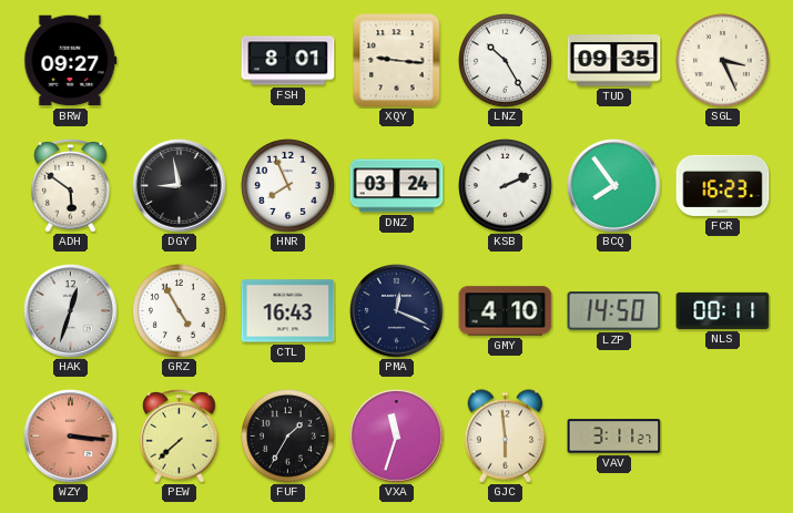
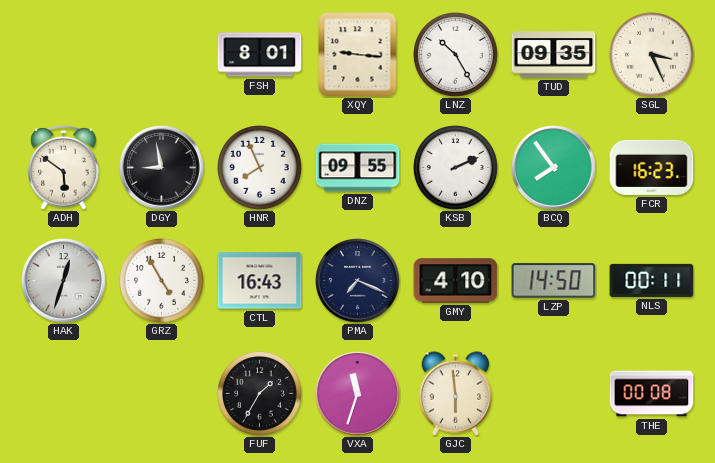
BRW: 09:27 -> none (71, 61)
DNZ: 03:24 -> 09:55 (358, 168)
PMA: 12:19 -> 7:19 (358, 281)
WZY: 3:16 -> none (71, 437)
PEW: 7:38 -> none (180, 437)
VAV: 3:11 -> none (614, 437)
THE: none -> 00:08 (652, 394)
